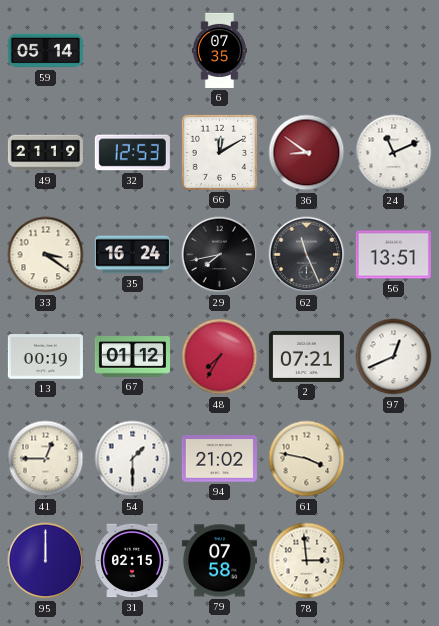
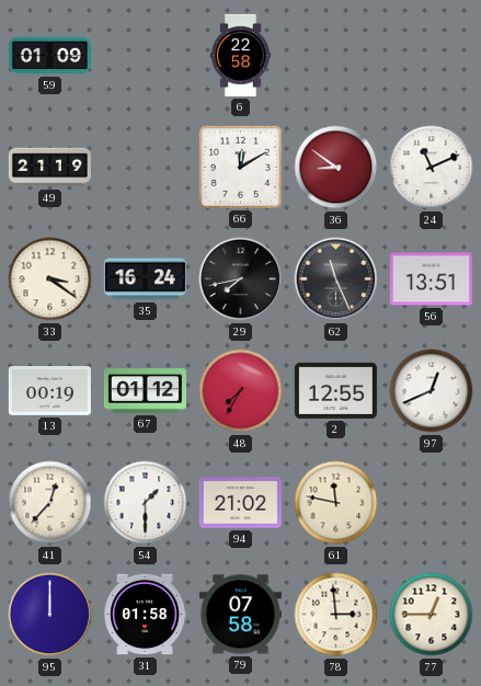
59: 05:14 -> 01:09 (49, 56)
6: 07:35 -> 22:58 (240, 55)
32: 12:53 -> none (132, 153)
2: 07:21 -> 12:55 (335, 390)
41: 12:45 -> 12:37 (50, 503)
61: 3:47 -> 11:47 (336, 503)
31: 02:15 -> 01:58 (145, 615)
77: none -> 12:45 (432, 615)
